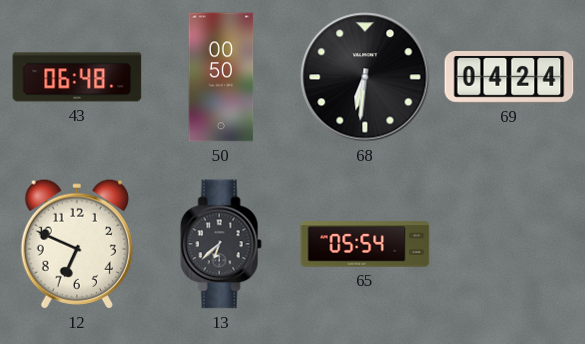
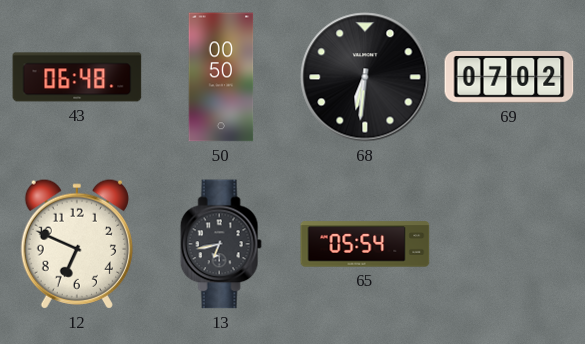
69: 04:24 -> 07:02 (509, 78)
13: 6:38 -> 6:43 (221, 244)
